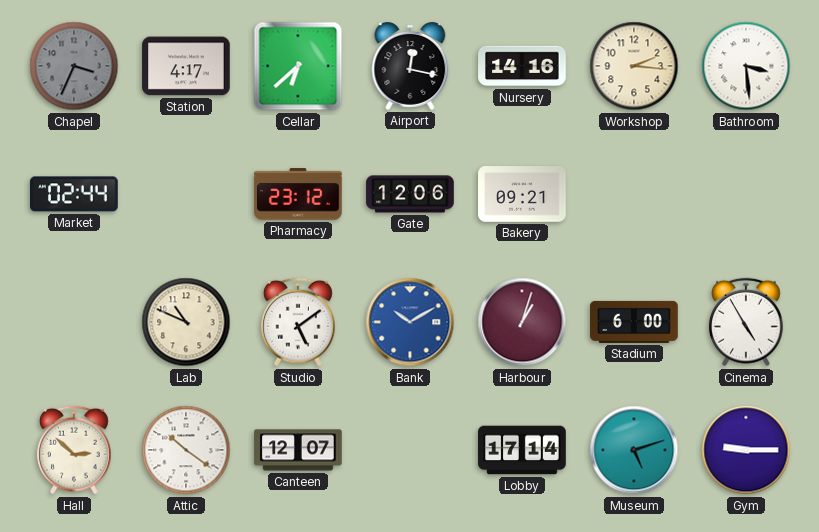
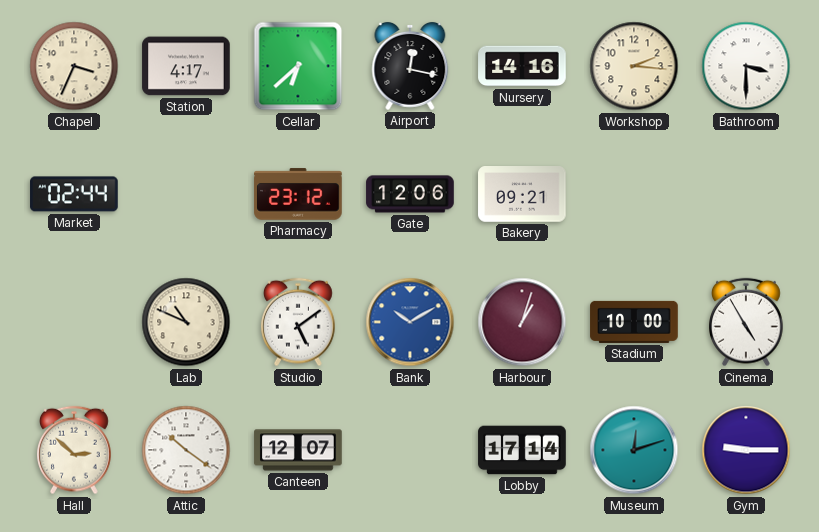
Chapel dial: grey -> cream (74, 66)
Bathroom: 3:29 -> 3:30 (746, 66)
Stadium: 6:00 -> 10:00 (634, 322)
Museum: 5:12 -> 12:12 (634, 450)
